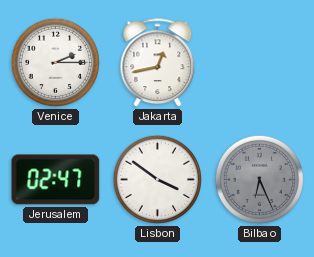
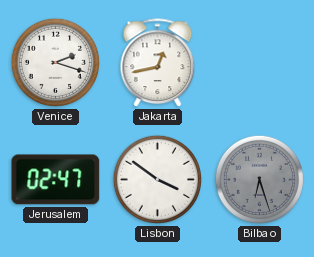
Venice: 2:15 -> 2:18 (55, 62)
Bilbao: 6:26 -> 6:27 (259, 179)
